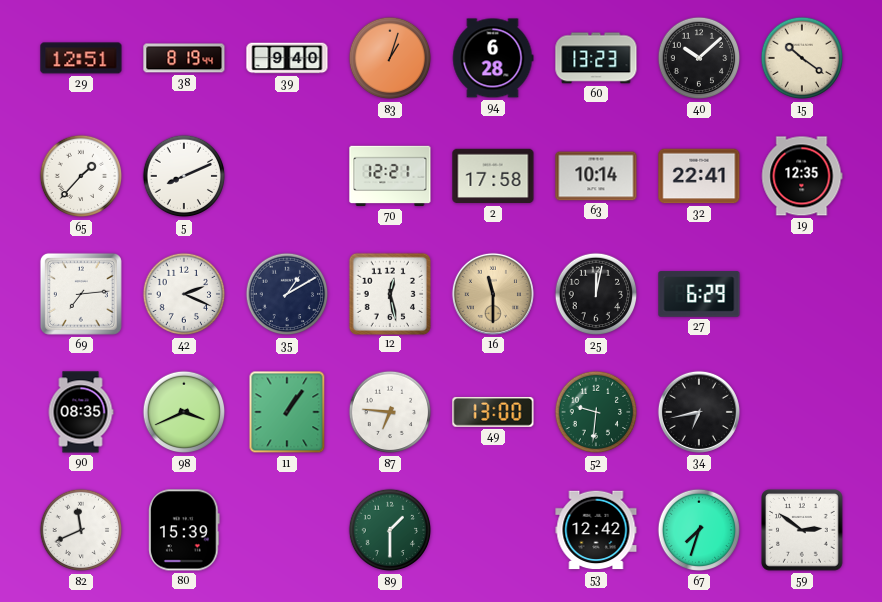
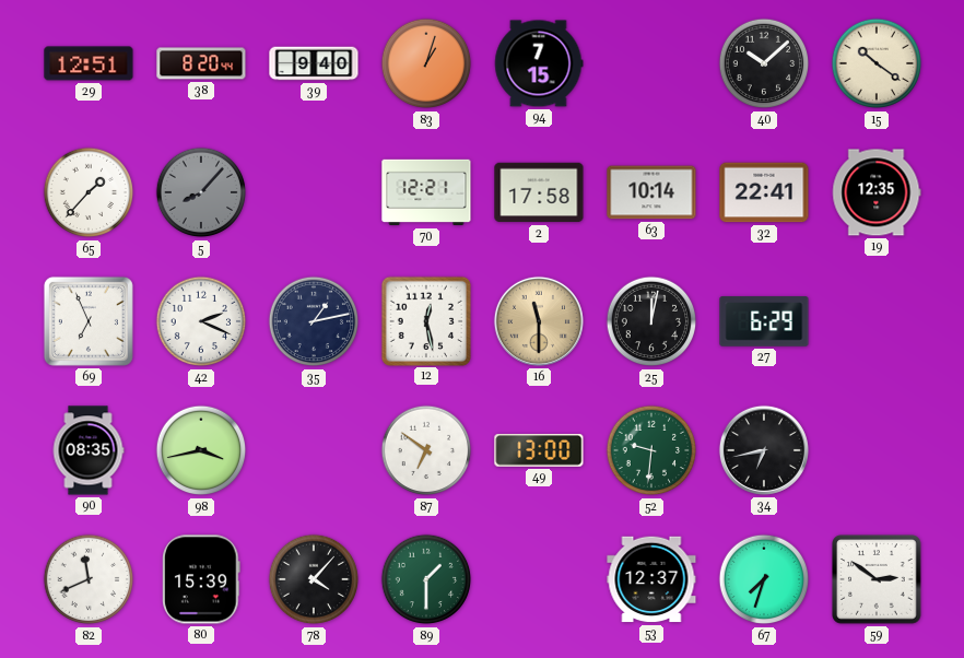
38: 8:19 -> 8:20 (201, 63)
94: 6:28 -> 7:15 (539, 63)
60: 13:23 -> none (596, 58)
5: 8:11 -> 8:07 (201, 192)
5 dial: white -> grey (201, 192)
69: 7:14 -> 6:56 (89, 321)
35: 1:10 -> 1:13 (314, 321)
98: 3:41 -> 3:43 (201, 450)
11: 1:06 -> none (287, 412)
87: 6:46 -> 6:51 (426, 450)
78: none -> 4:07 (314, 579)
53: 12:42 -> 12:37 (651, 579)
